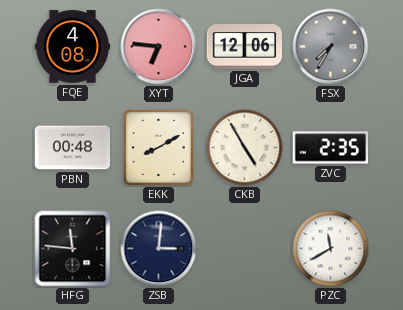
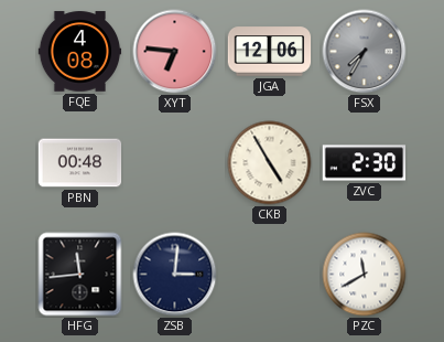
EKK: 8:10 -> none (158, 147)
ZVC: 2:35 -> 2:30 (365, 163)
HFG: 11:46 -> 11:44 (80, 275)
